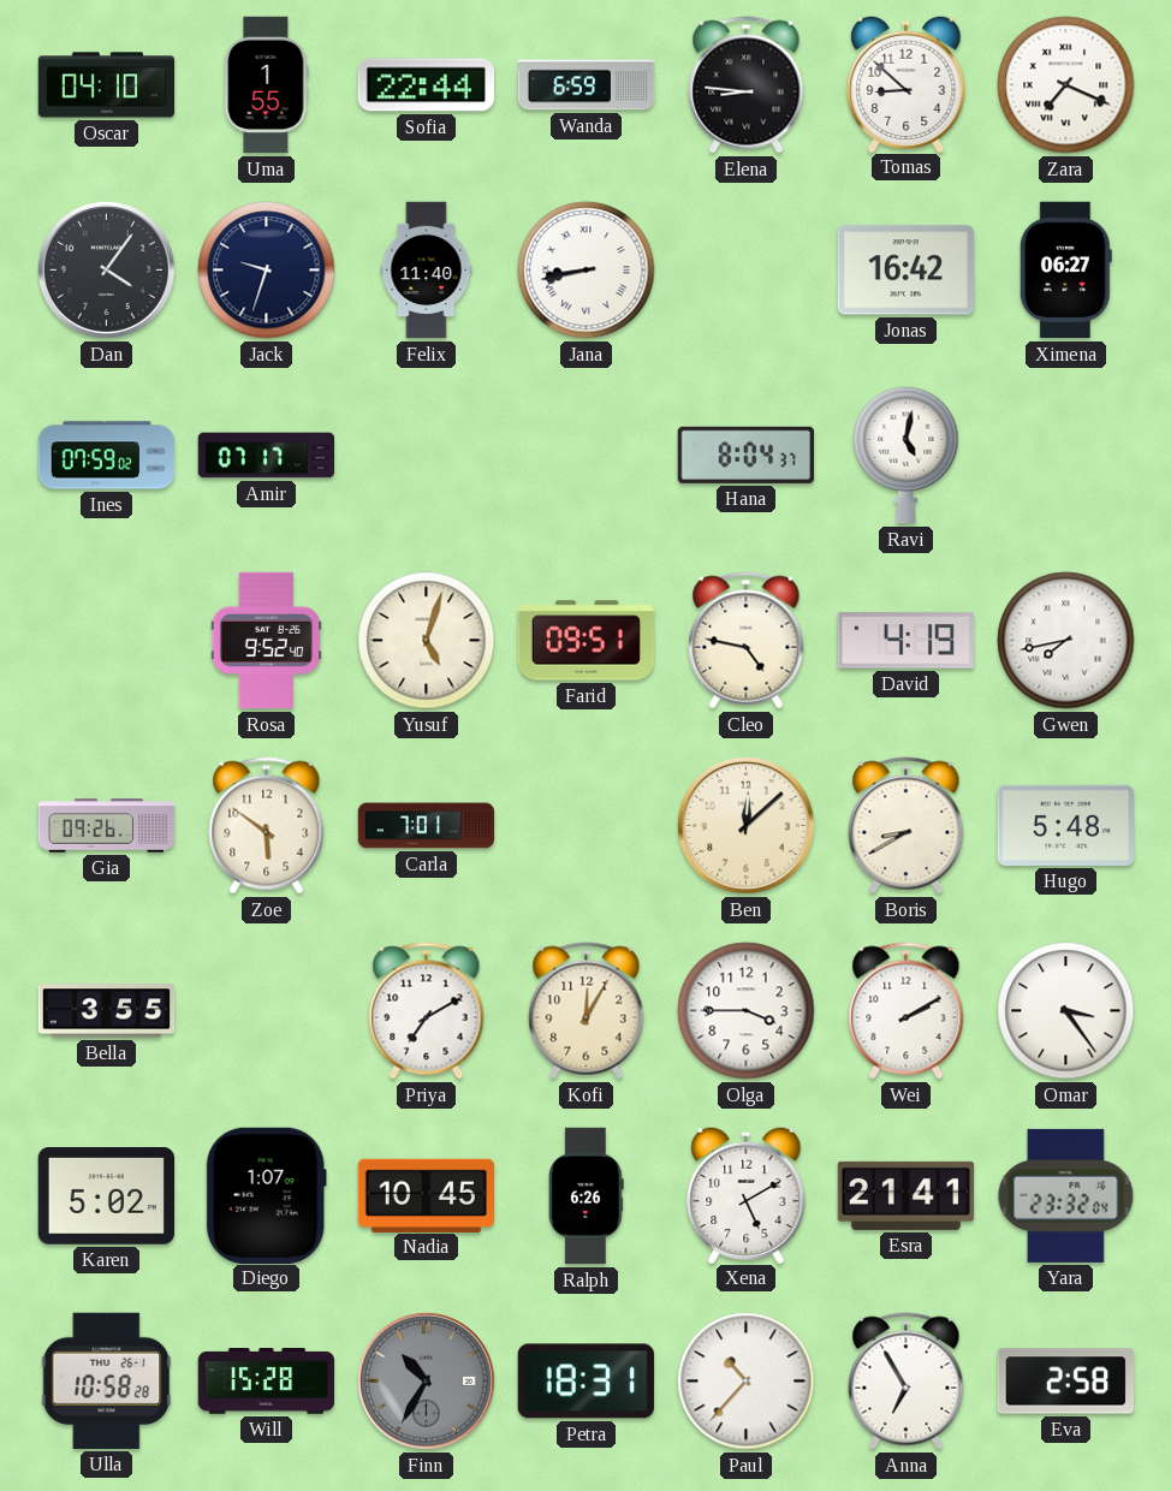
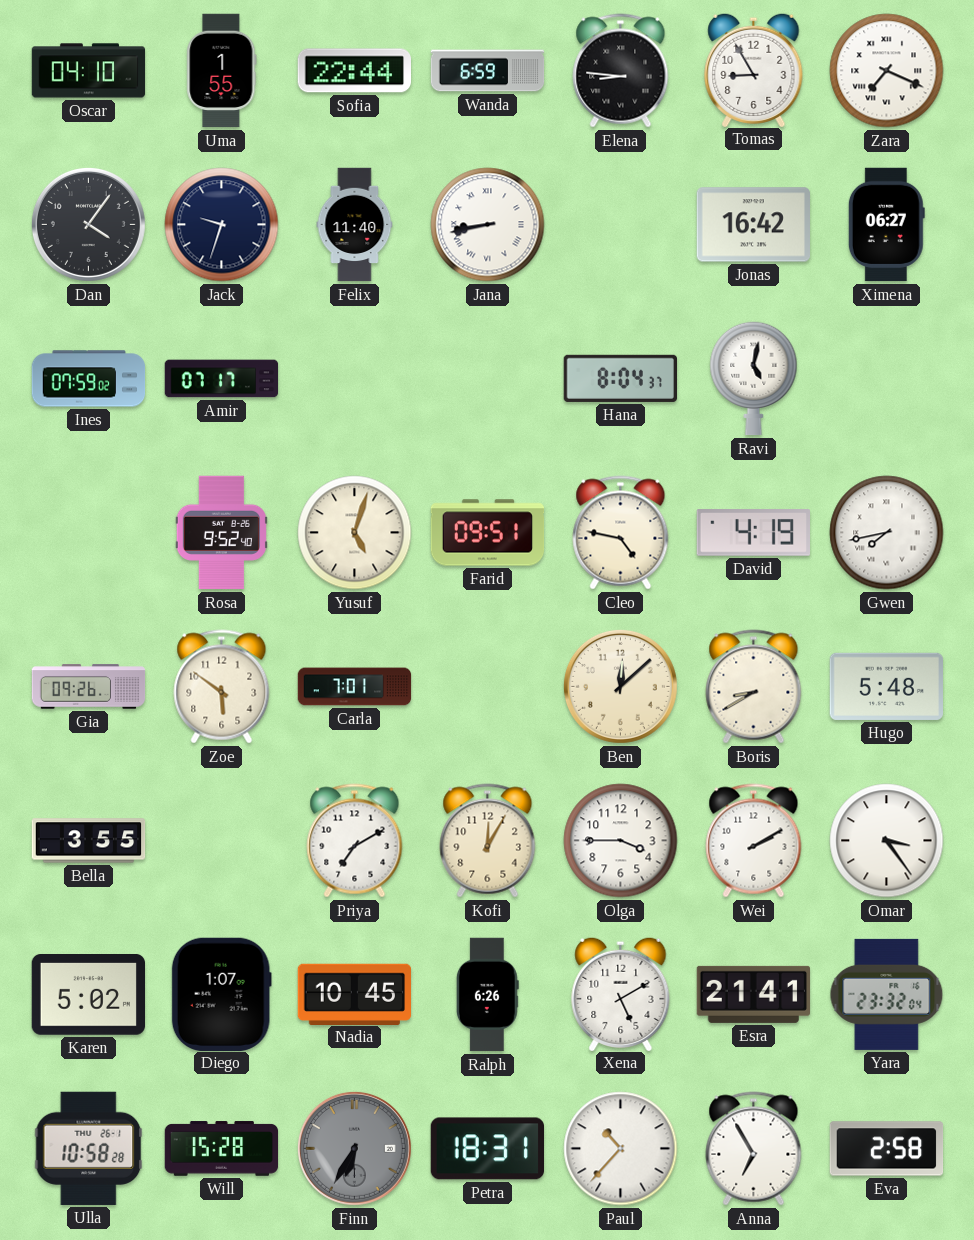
Tomas: 8:52 -> 8:55 (754, 69)
Finn: 10:35 -> 6:35 (354, 1148)
